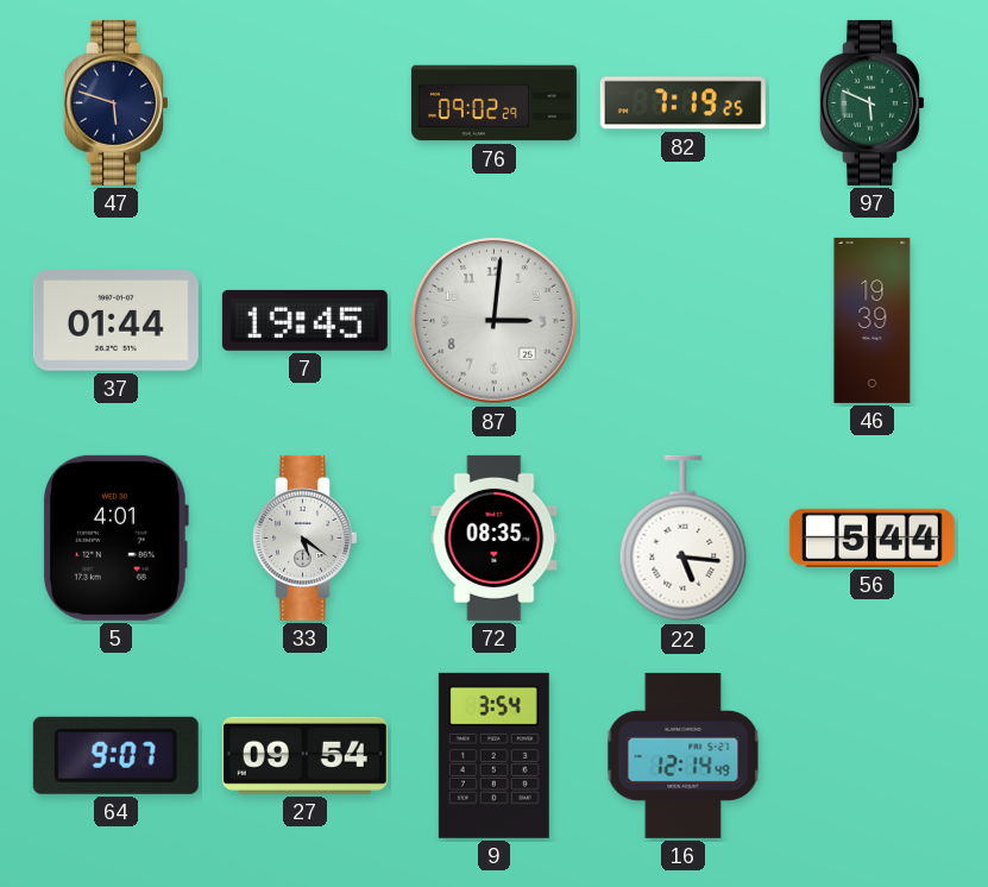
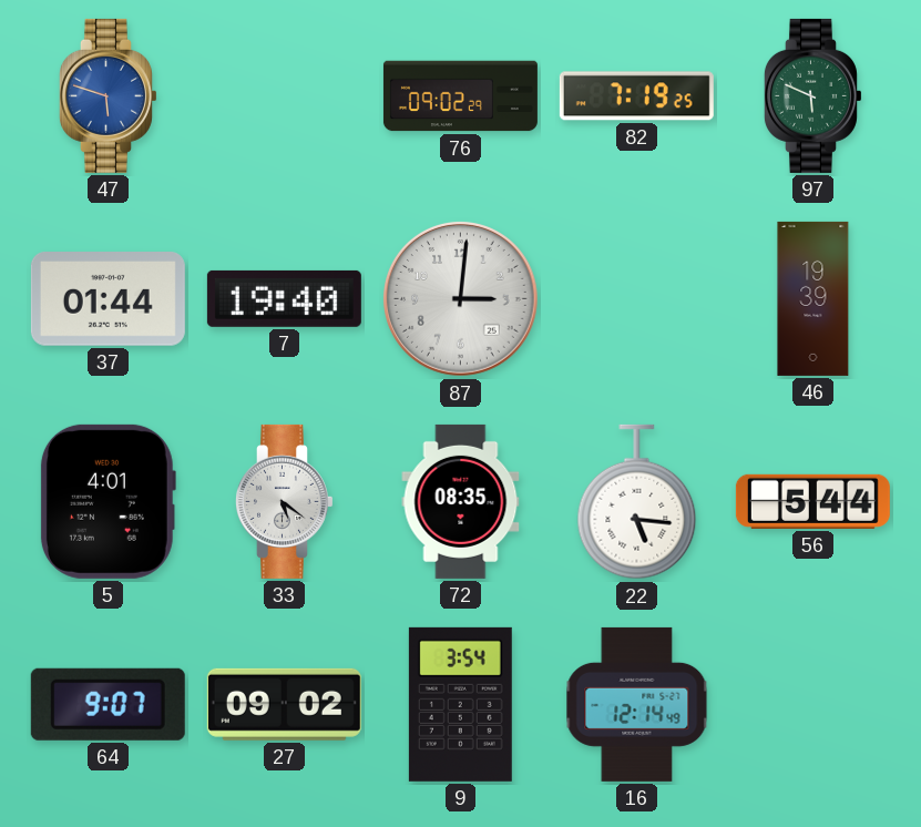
47 dial: navy -> blue (108, 95)
7: 19:45 -> 19:40 (284, 298)
27: 09:54 -> 09:02 (284, 704)
